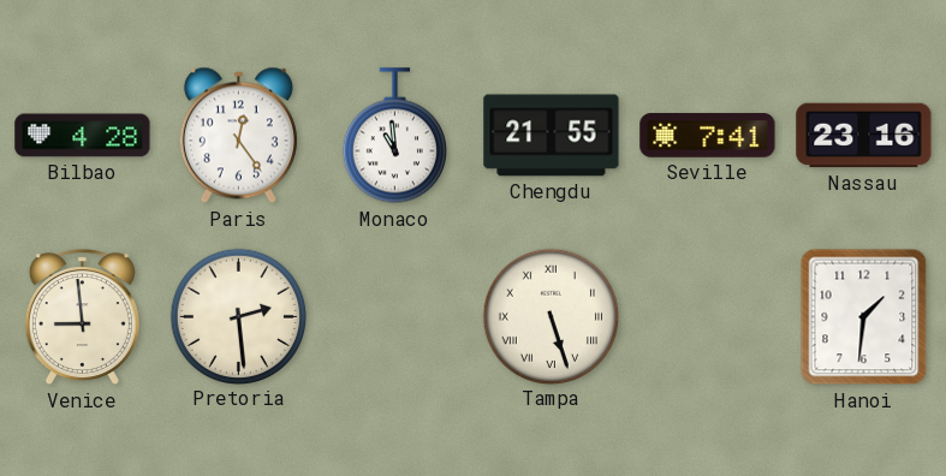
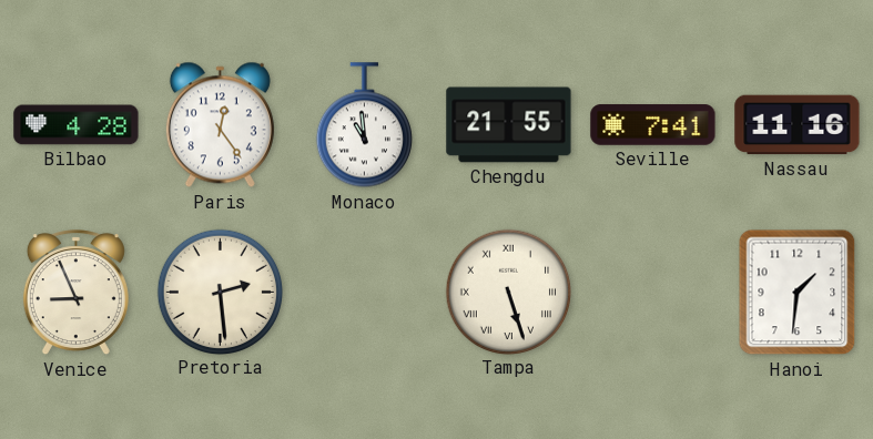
Nassau: 23:16 -> 11:16 (798, 125)
Venice: 8:59 -> 8:56 (75, 293)
